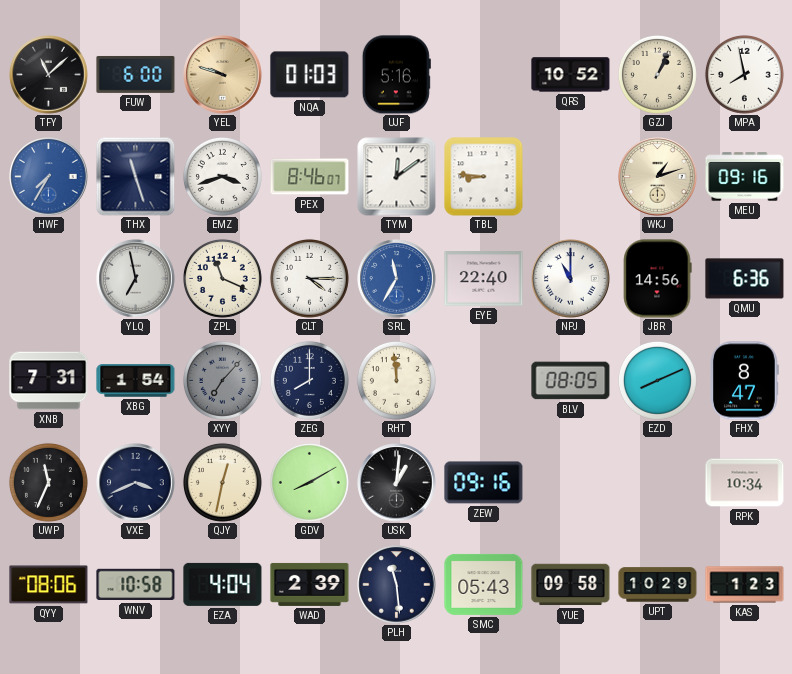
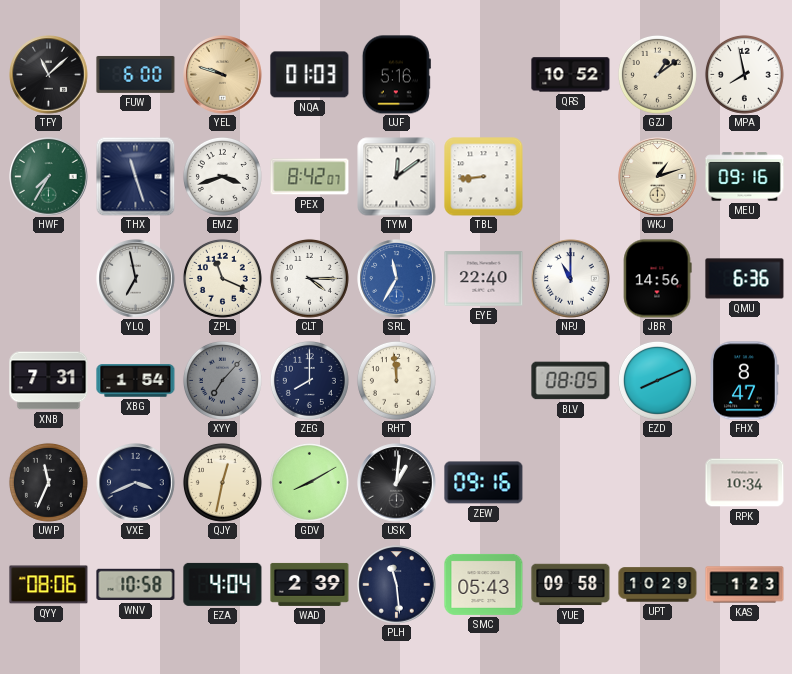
GZJ: 1:04 -> 1:09 (657, 74)
HWF dial: blue -> green (49, 177)
PEX: 8:46 -> 8:42 (310, 177)
TBL: 8:46 -> 8:44 (484, 177)
